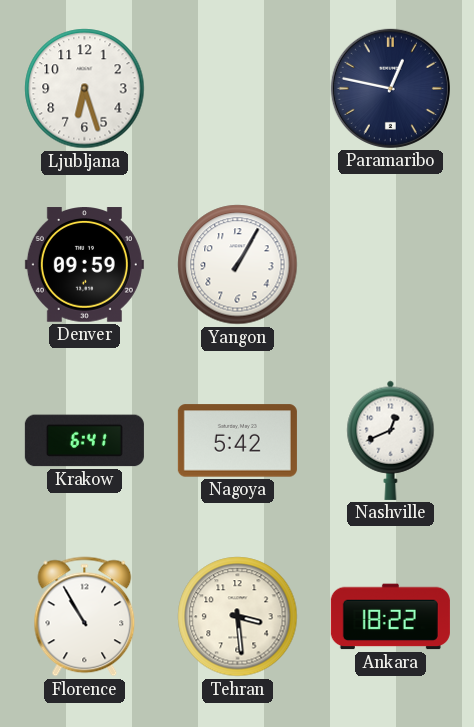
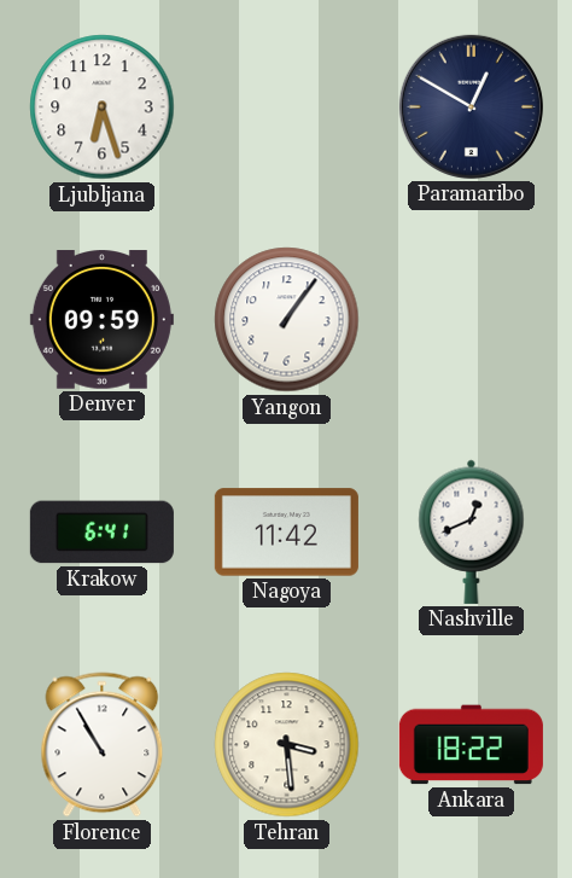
Paramaribo: 12:47 -> 12:50 (471, 106)
Yangon: 1:05 -> 1:06 (287, 320)
Nagoya: 5:42 -> 11:42 (286, 533)
